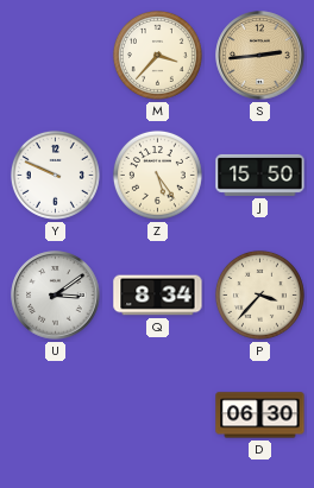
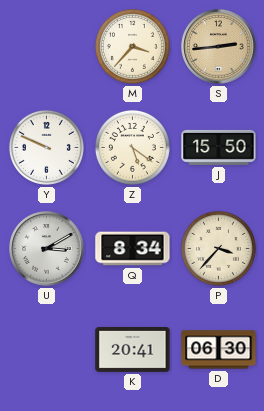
Z: 5:24 -> 5:21 (132, 147)
U: 3:09 -> 3:10 (47, 249)
K: none -> 20:41 (133, 349)
